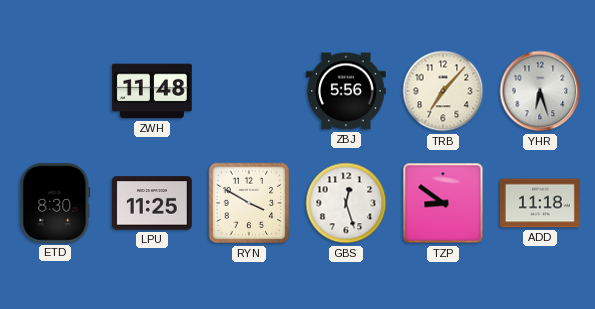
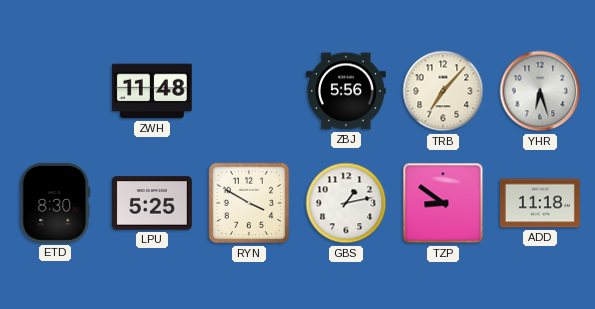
LPU: 11:25 -> 5:25 (152, 203)
GBS: 12:27 -> 1:13 (346, 203)
